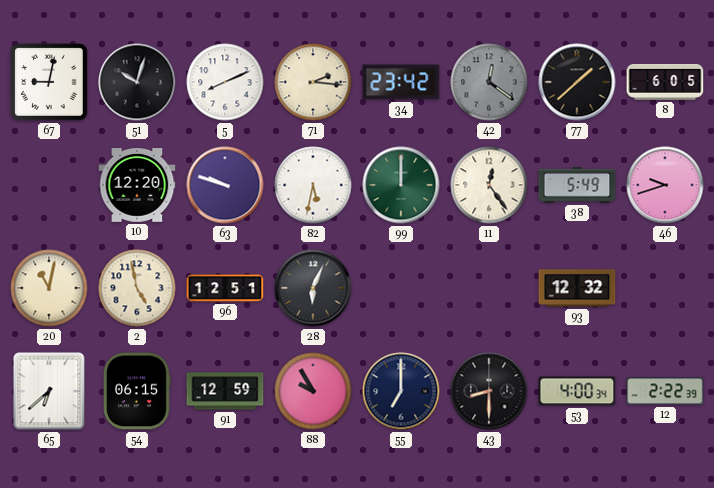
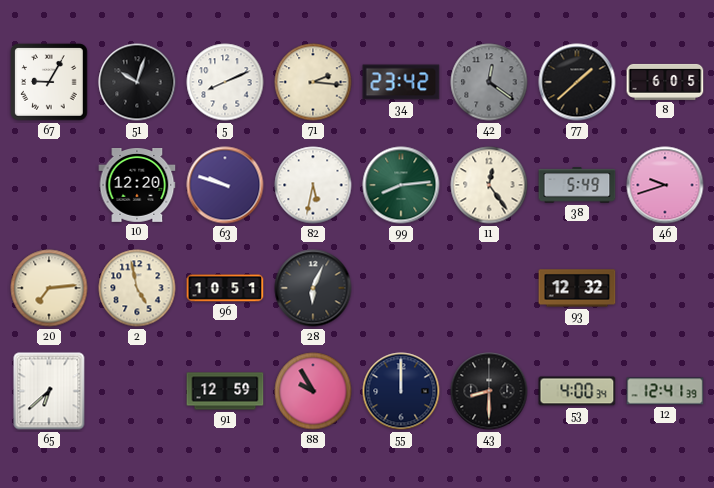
67: 9:02 -> 9:05 (49, 82)
99: 12:00 -> 8:14 (401, 185)
20: 11:02 -> 7:14 (49, 288)
96: 12:51 -> 10:51 (225, 288)
54: 06:15 -> none (137, 391)
55: 7:00 -> 12:00 (401, 391)
12: 2:22 -> 12:41 (665, 391)
